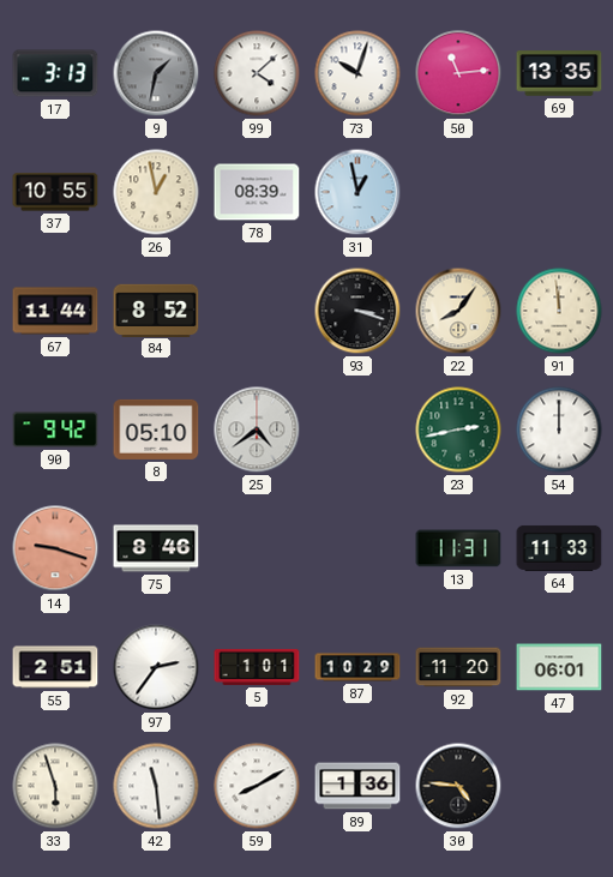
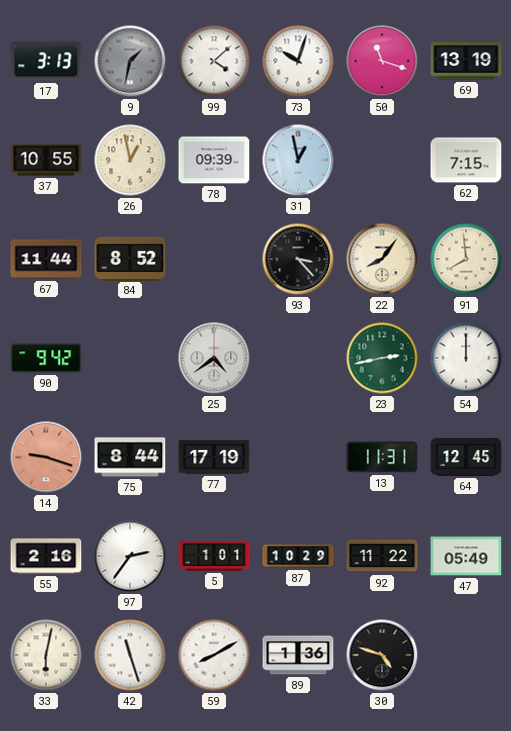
50: 11:14 -> 11:18 (382, 61)
69: 13:35 -> 13:19 (466, 61)
78: 08:39 -> 09:39 (214, 160)
62: none -> 7:15 (466, 160)
93: 3:18 -> 3:23 (298, 259)
91: 11:59 -> 7:59 (466, 259)
8: 05:10 -> none (156, 430)
75: 8:46 -> 8:44 (130, 457)
77: none -> 17:19 (214, 457)
64: 11:33 -> 12:45 (466, 457)
55: 2:51 -> 2:16 (46, 556)
92: 11:20 -> 11:22 (382, 556)
47: 06:01 -> 05:49 (466, 556)
33: 5:57 -> 6:02 (46, 655)
42: 11:29 -> 11:27 (130, 655)
30: 4:46 -> 4:48 (382, 655)
